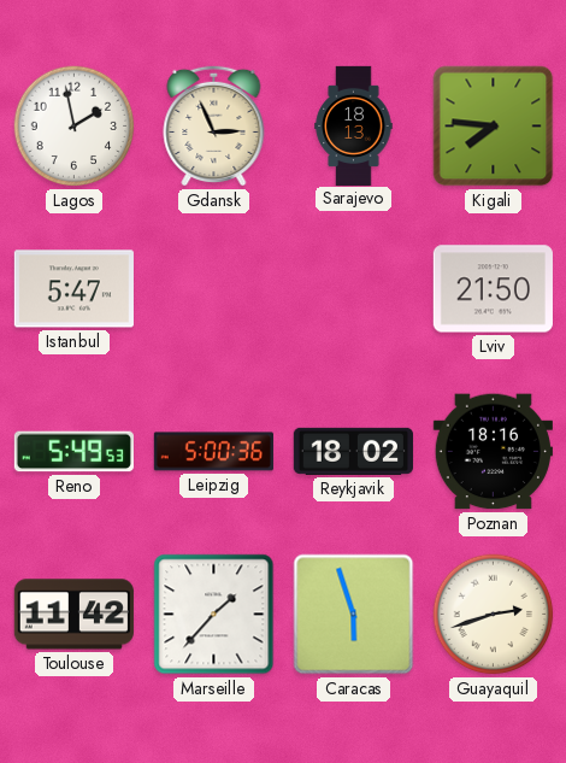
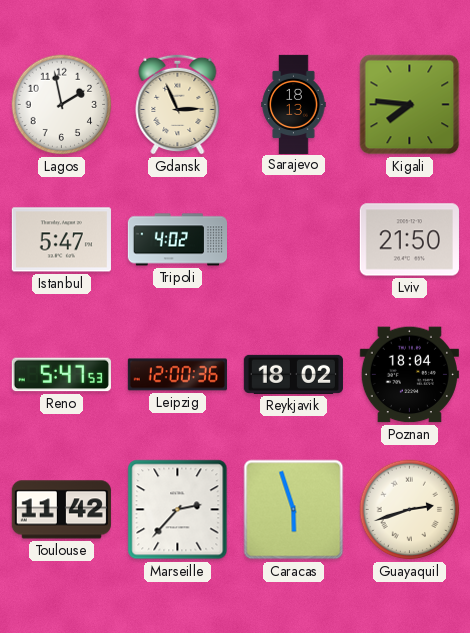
Tripoli: none -> 4:02 (178, 240)
Reno: 5:49 -> 5:47 (61, 375)
Leipzig: 5:00 -> 12:00 (177, 375)
Poznan: 18:16 -> 18:04 (409, 375)
Marseille: 1:37 -> 2:37 (178, 510)
